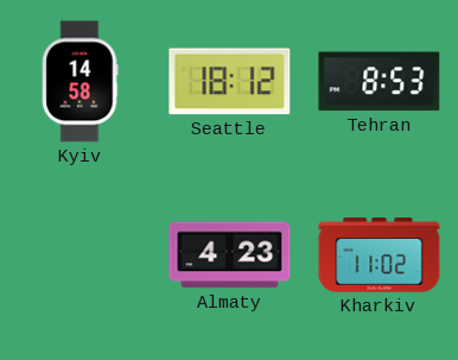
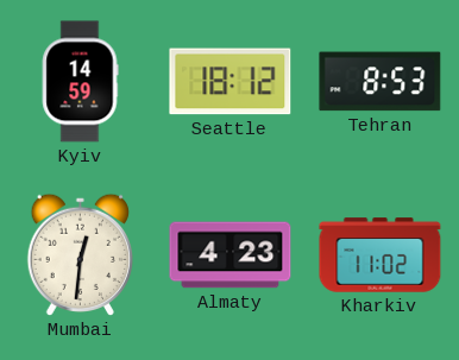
Kyiv: 14:58 -> 14:59 (80, 82)
Mumbai: none -> 12:31 (80, 254)
